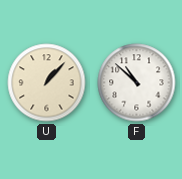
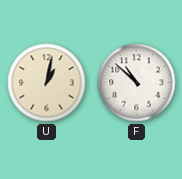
U: 1:07 -> 1:02 (47, 83)
